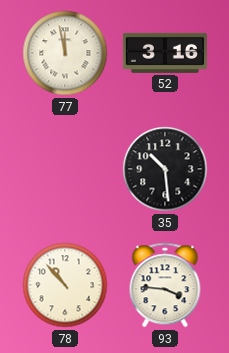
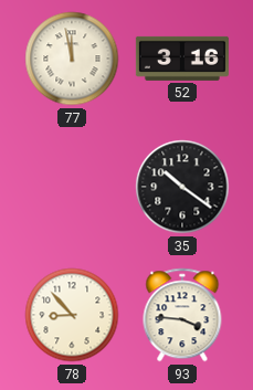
35: 10:29 -> 10:21 (182, 187)
78: 10:53 -> 8:53 (72, 315)
